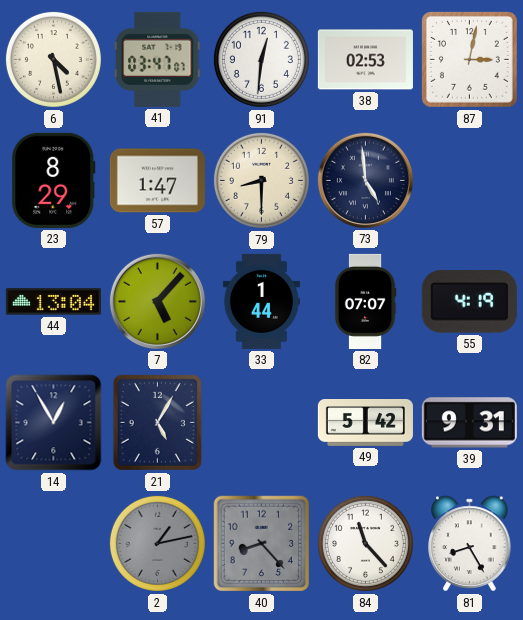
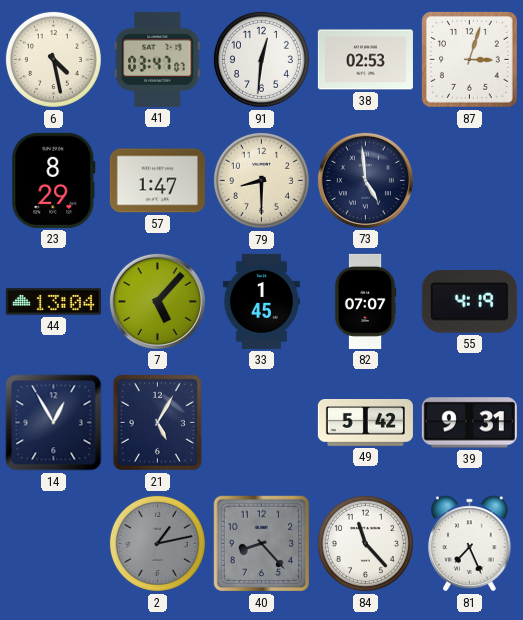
87: 3:02 -> 3:03 (469, 59)
33: 1:44 -> 1:45 (261, 301)
81: 8:25 -> 7:26 (470, 544)
